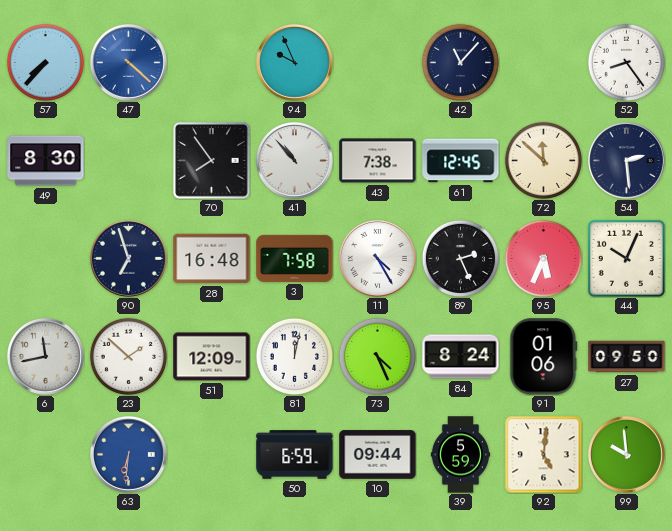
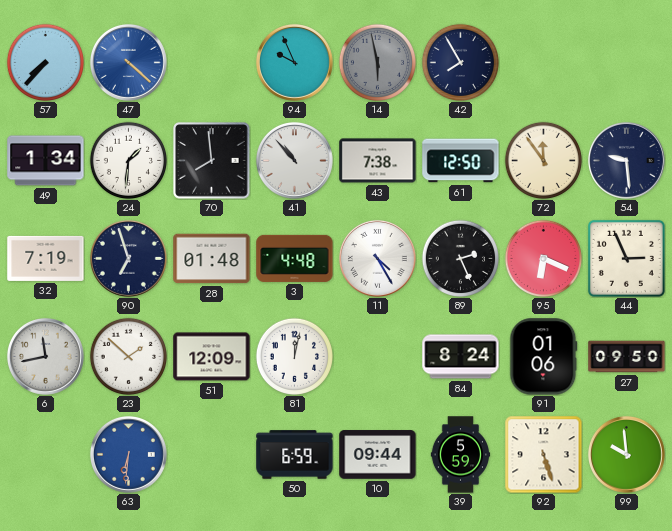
14: none -> 5:58 (377, 62)
42: 11:07 -> 7:55 (460, 62)
52: 8:24 -> none (626, 62)
49: 8:30 -> 1:34 (46, 161)
24: none -> 1:31 (128, 160)
70: 7:54 -> 7:59 (212, 161)
61: 12:45 -> 12:50 (461, 161)
72: 11:52 -> 11:54 (543, 160)
54: 2:29 -> 9:29 (626, 160)
32: none -> 7:19 (46, 258)
28: 16:48 -> 01:48 (212, 259)
3: 7:58 -> 4:48 (295, 258)
95: 5:34 -> 6:19 (543, 258)
44: 10:04 -> 2:56 (626, 258)
73: 4:26 -> none (377, 356)
92: 5:01 -> 5:27 (543, 454)
